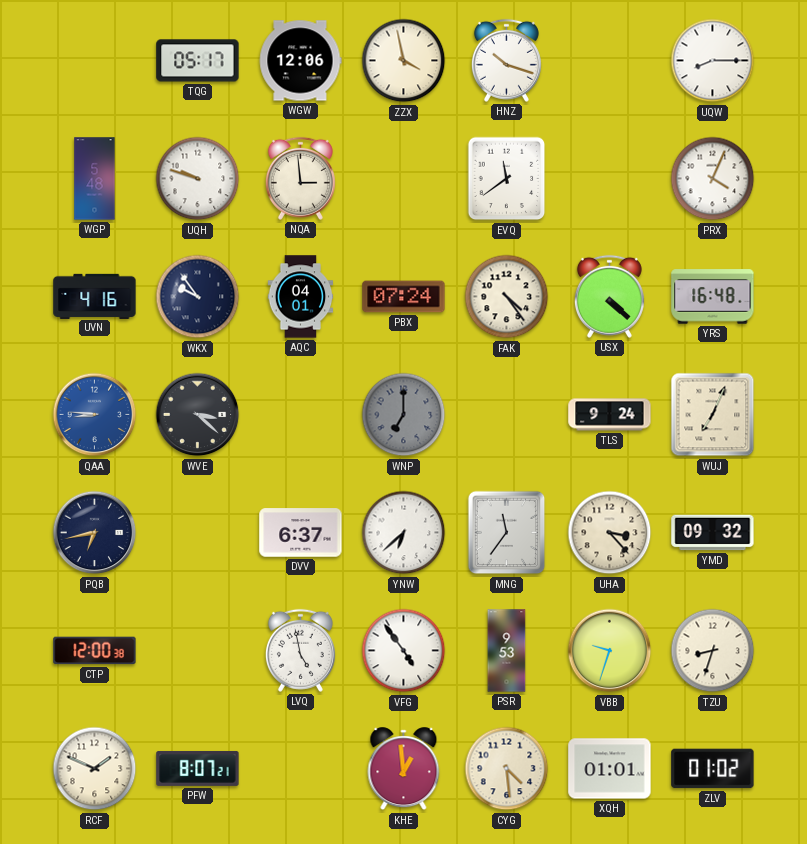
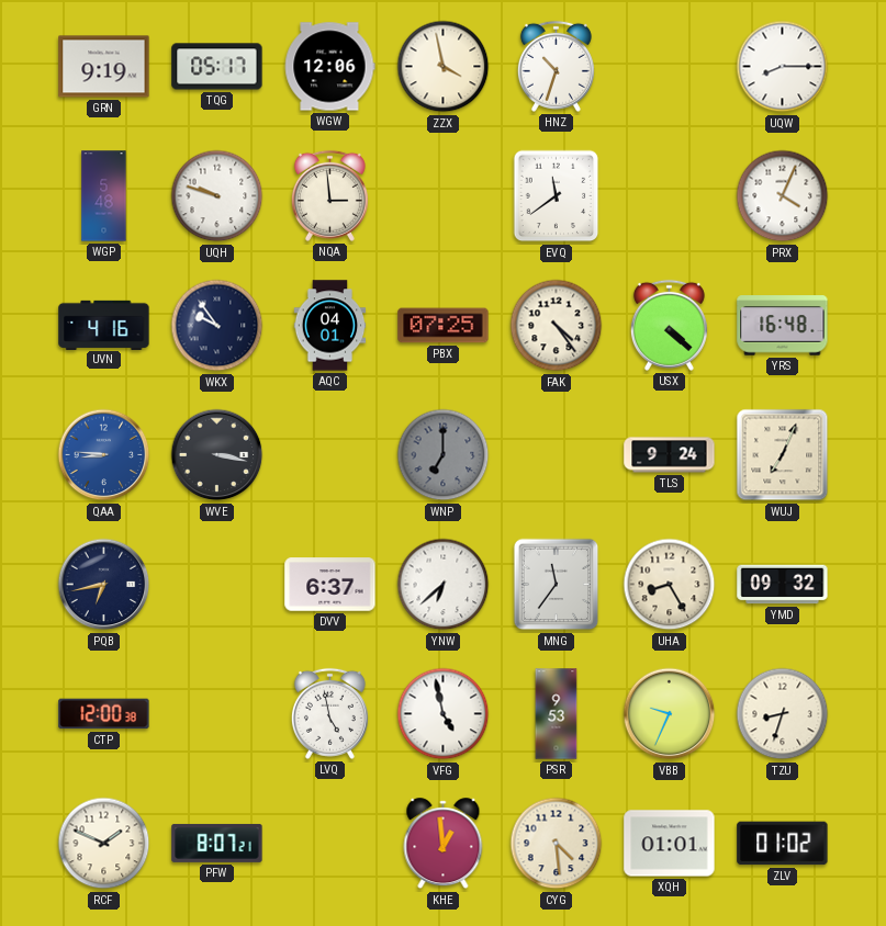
GRN: none -> 9:19 (104, 67)
HNZ: 10:18 -> 10:33 (556, 66)
PBX: 07:24 -> 07:25 (444, 326)
WVE: 3:22 -> 3:17 (217, 455)
UHA: 3:23 -> 8:25 (670, 585)
VFG: 4:54 -> 4:58 (444, 714)
VBB: 9:33 -> 9:34 (670, 714)
